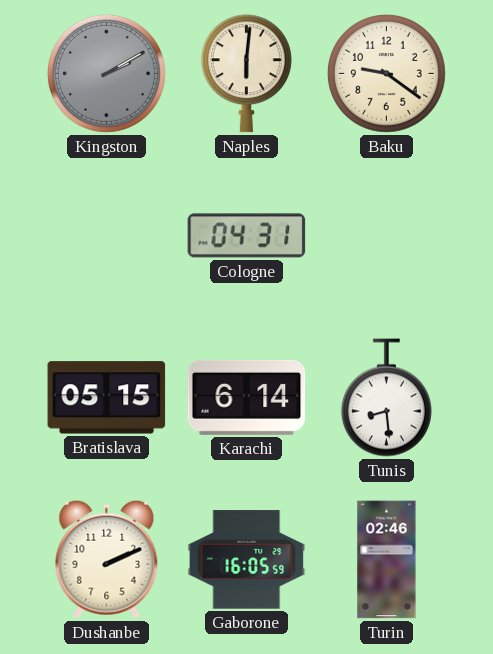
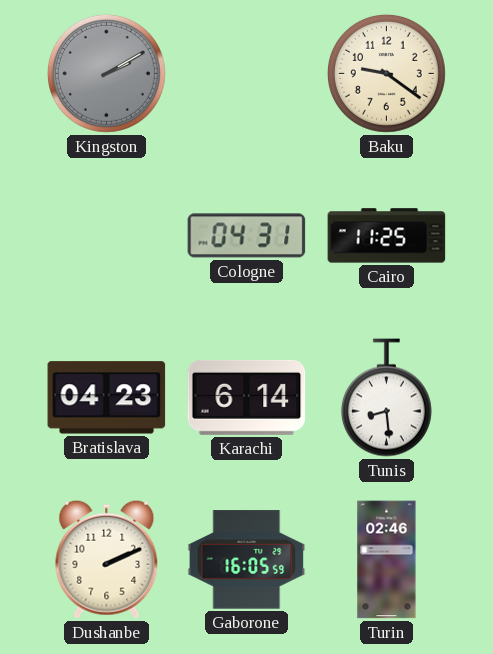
Naples: 6:01 -> none (246, 74)
Cairo: none -> 11:25 (387, 236)
Bratislava: 05:15 -> 04:23 (107, 398)
